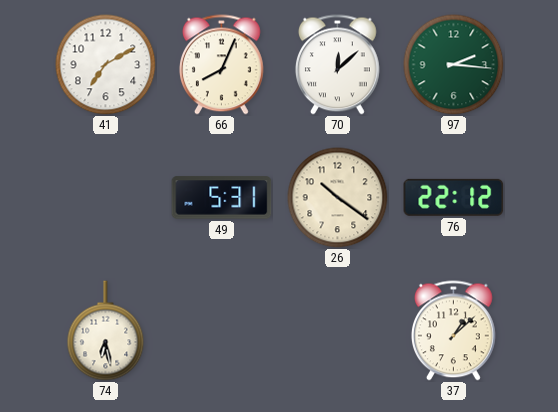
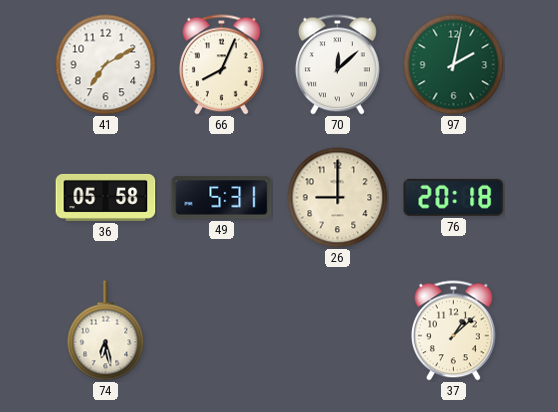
97: 2:16 -> 2:02 (454, 65)
36: none -> 05:58 (106, 197)
26: 10:21 -> 9:00 (338, 198)
76: 22:12 -> 20:18 (454, 197)
